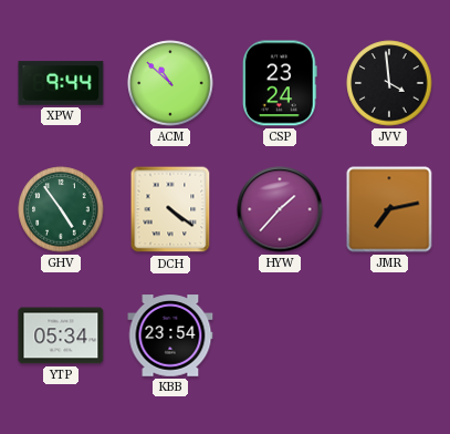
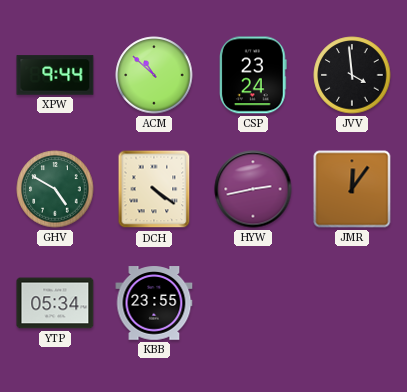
GHV: 4:54 -> 4:50 (55, 189)
HYW: 1:37 -> 2:43 (253, 189)
JMR: 7:13 -> 12:06 (352, 189)
KBB: 23:54 -> 23:55 (154, 303)
